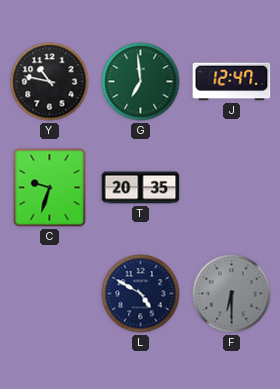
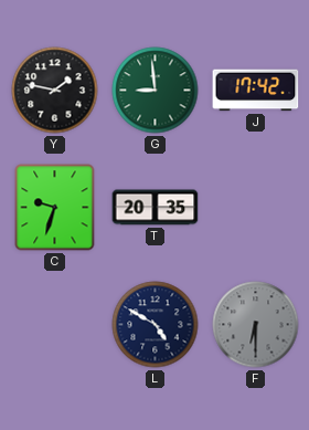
Y: 10:47 -> 1:47 (55, 91)
G: 6:59 -> 8:59 (156, 91)
J: 12:47 -> 17:42 (256, 91)
